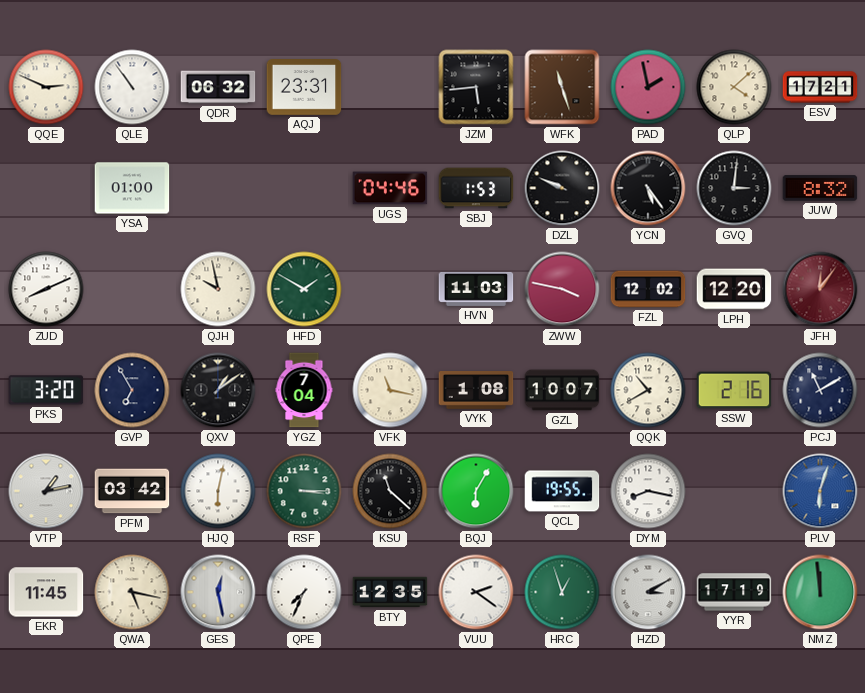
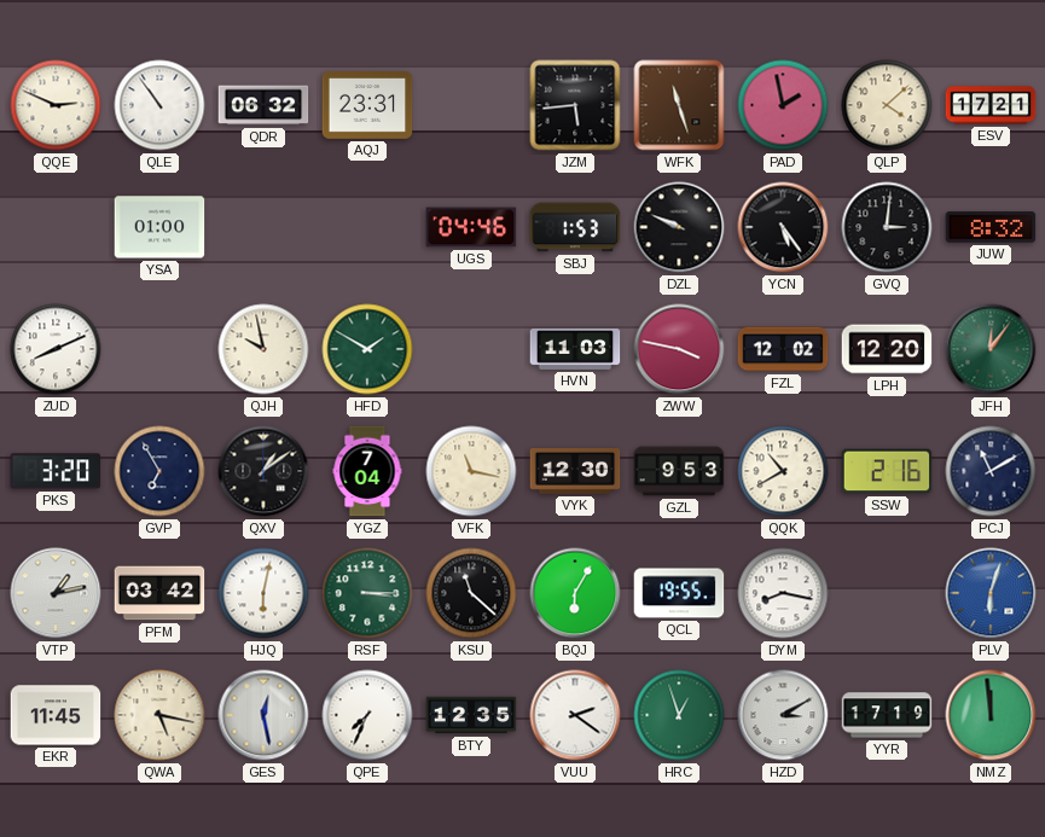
JFH dial: burgundy -> green (991, 349)
VYK: 1:08 -> 12:30 (575, 472)
GZL: 10:07 -> 9:53 (679, 471)
